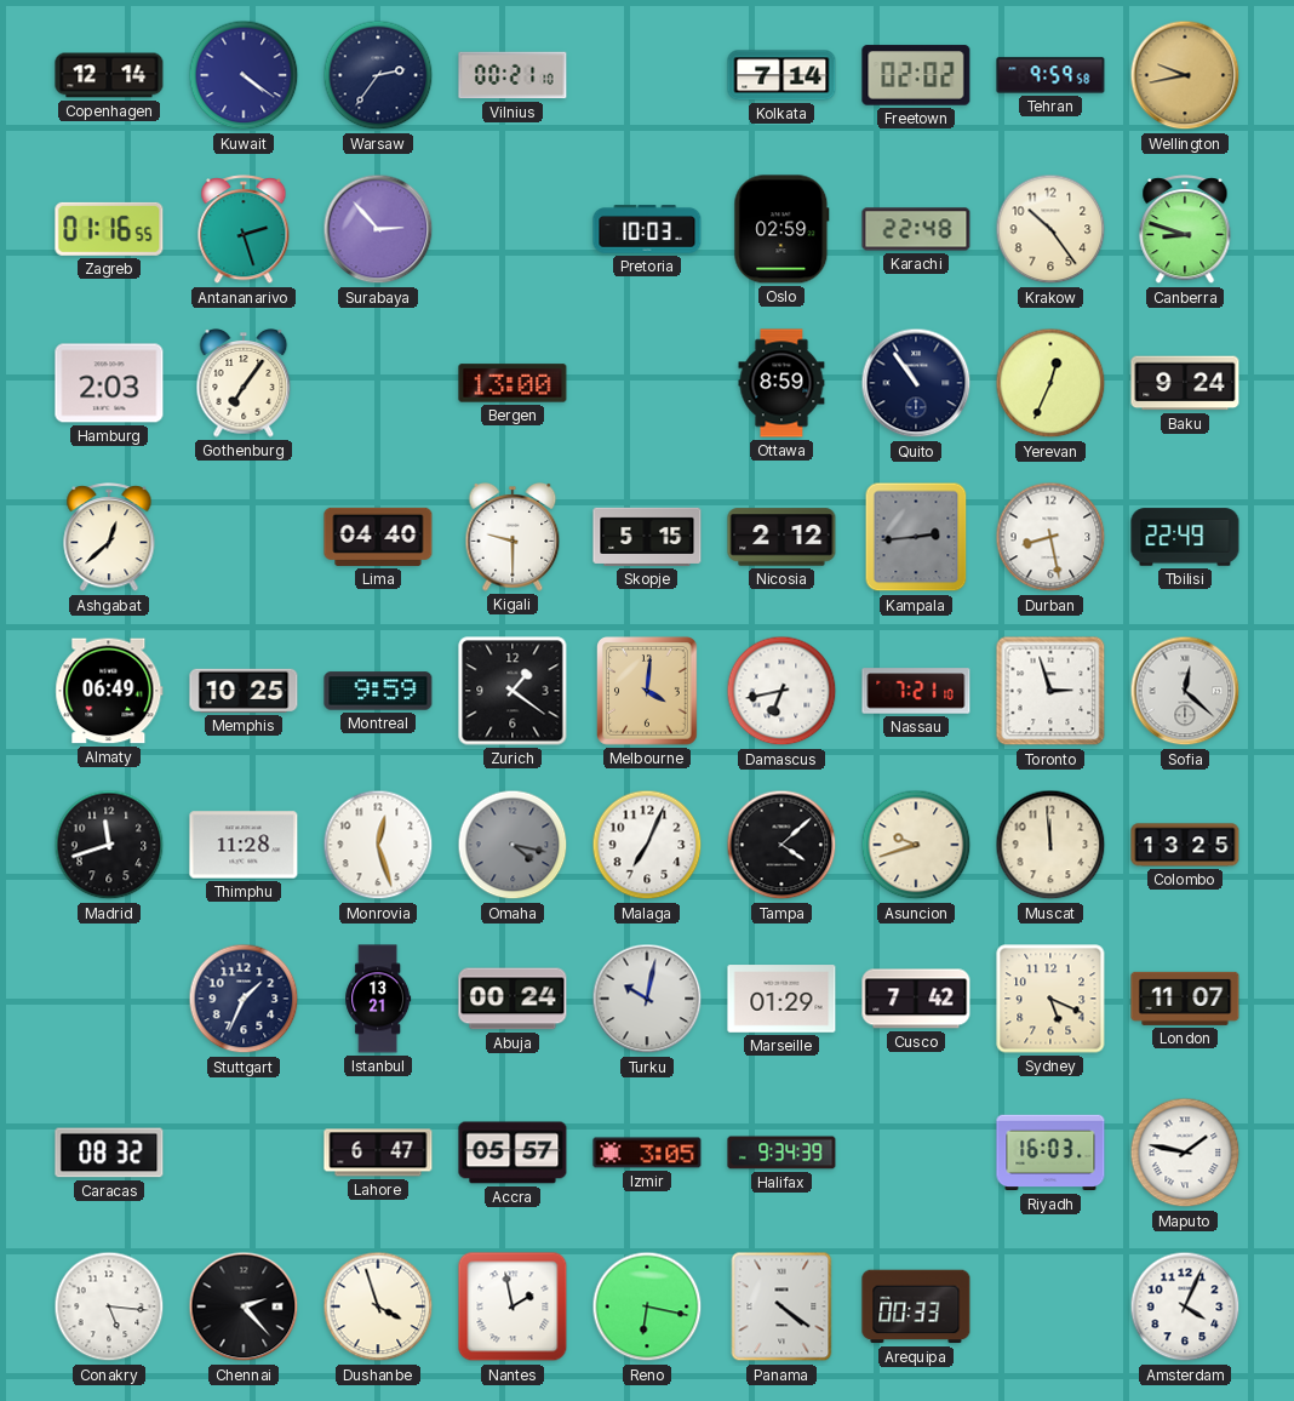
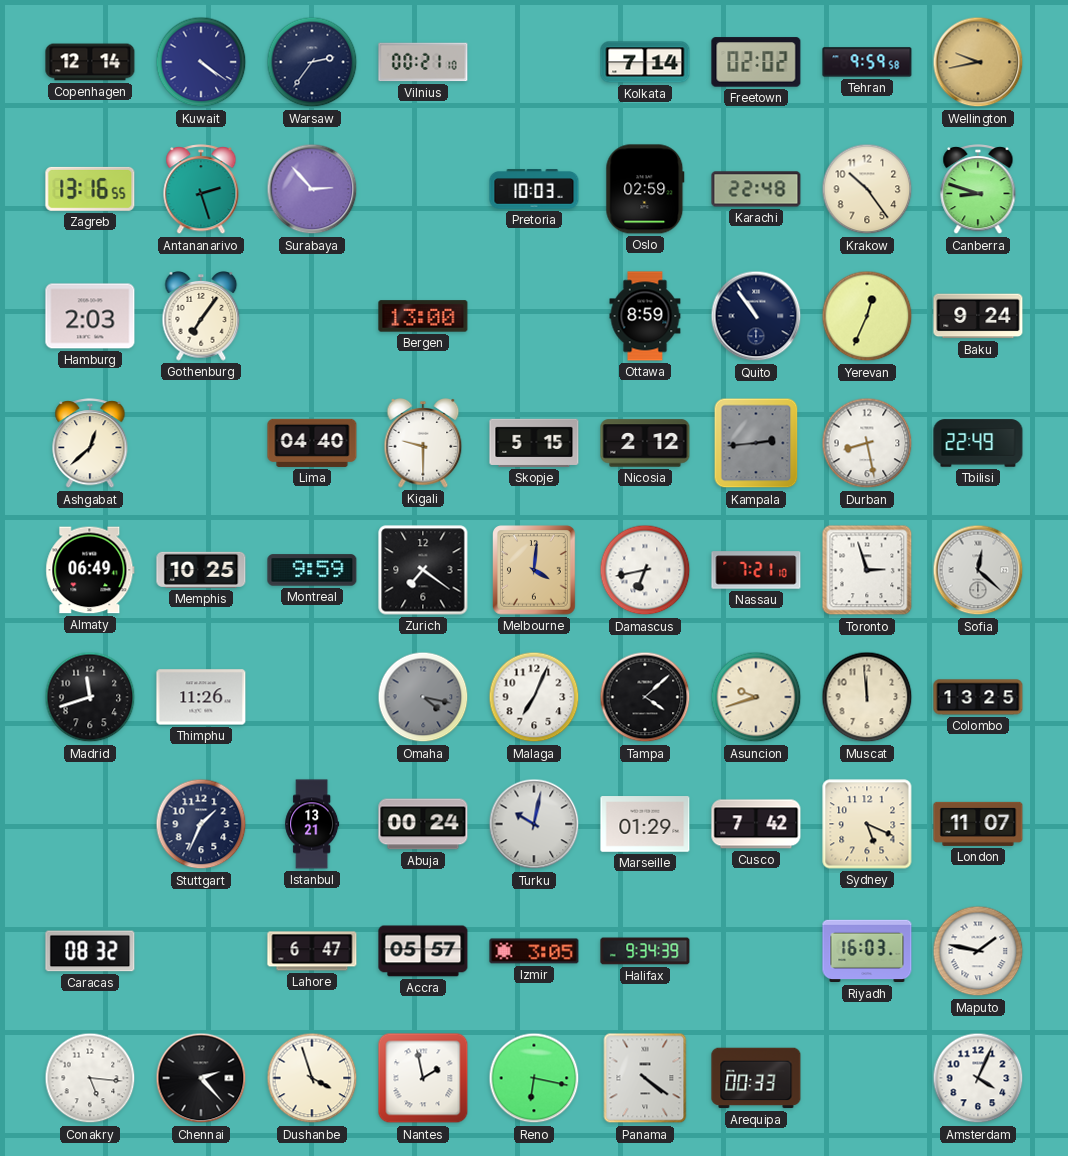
Zagreb: 01:16 -> 13:16 (90, 189)
Zurich: 1:21 -> 7:21 (423, 570)
Thimphu: 11:28 -> 11:26 (201, 697)
Monrovia: 12:27 -> none (378, 845)
